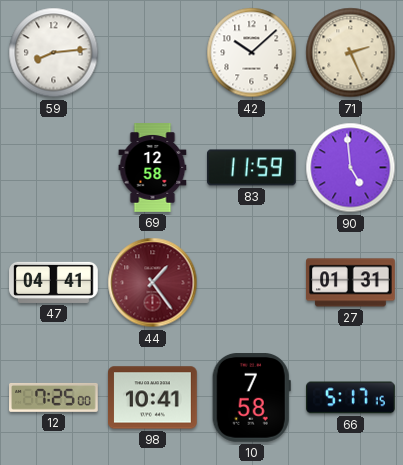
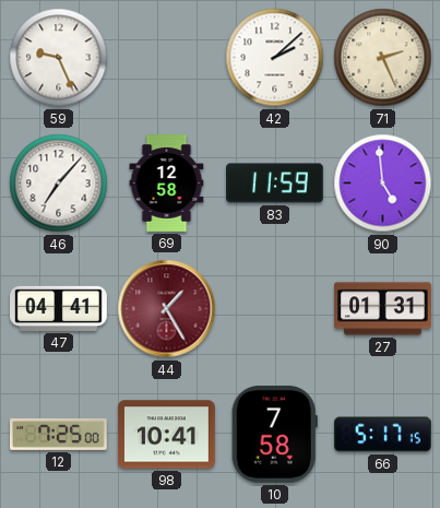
59: 8:14 -> 9:26 (59, 58)
42: 10:08 -> 2:08 (275, 58)
46: none -> 7:07 (59, 184)
44: 1:24 -> 1:25 (167, 309)
